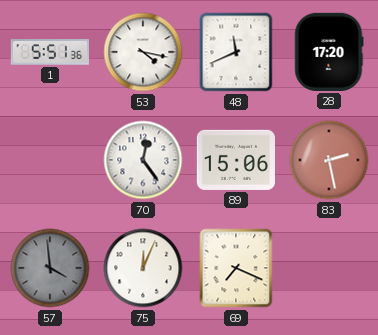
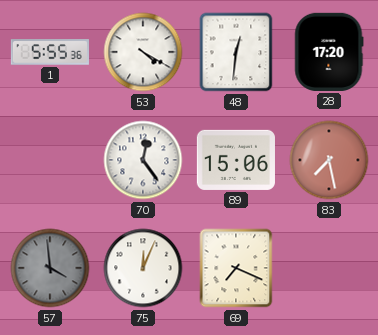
1: 5:51 -> 5:55 (50, 52)
53: 4:17 -> 4:20 (143, 52)
48: 11:41 -> 12:31 (236, 52)
83: 2:28 -> 7:28 (329, 160)
